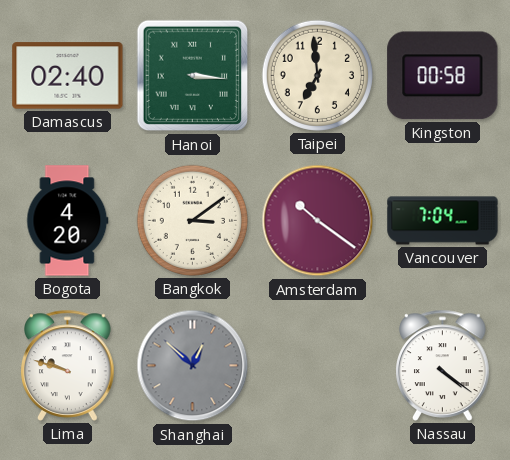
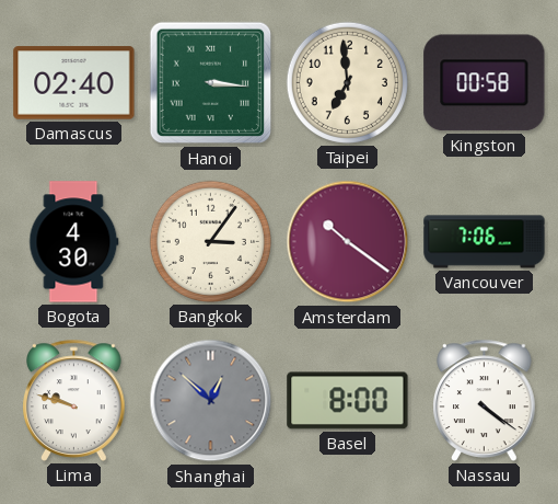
Bogota: 4:20 -> 4:30 (74, 242)
Bangkok: 3:09 -> 3:06 (210, 241)
Vancouver: 7:04 -> 7:06 (485, 242)
Basel: none -> 8:00 (348, 401)
